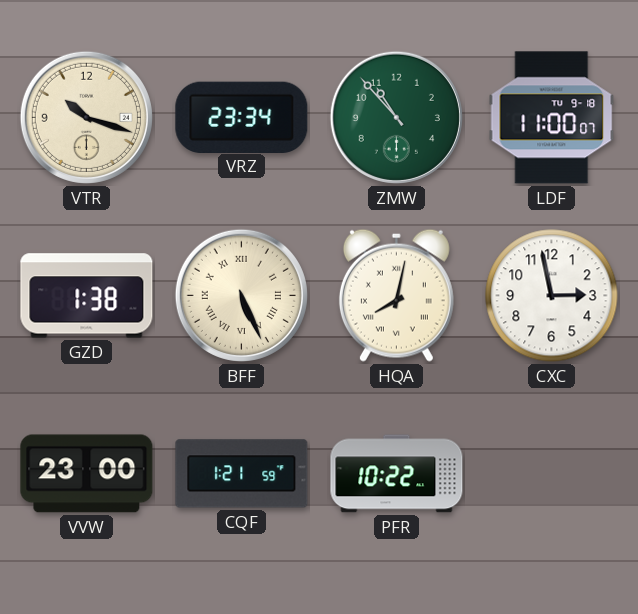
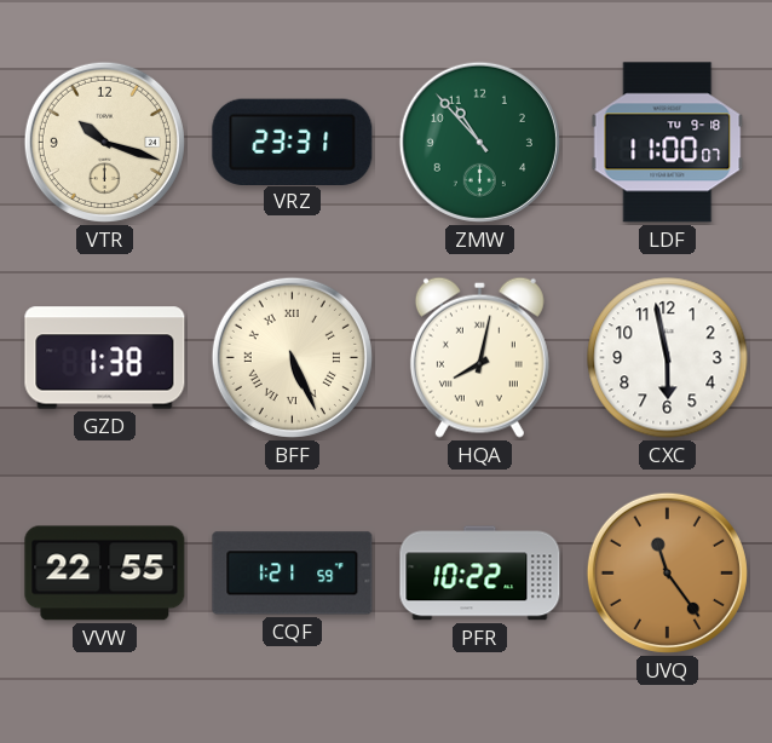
VRZ: 23:34 -> 23:31 (293, 142)
CXC: 2:58 -> 5:58 (668, 358)
VVW: 23:00 -> 22:55 (105, 574)
UVQ: none -> 11:24 (667, 572)
